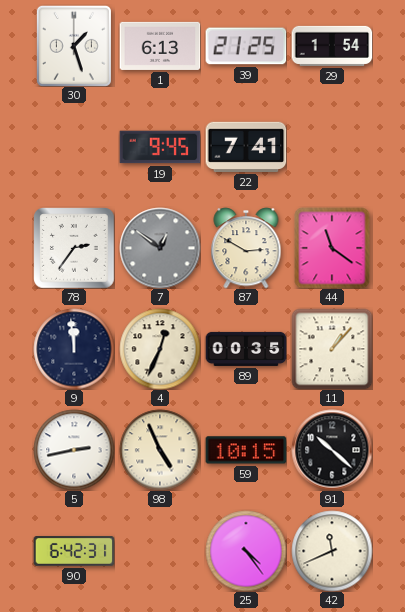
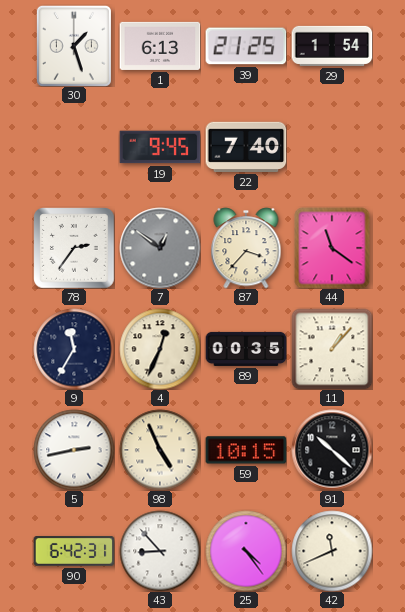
22: 7:41 -> 7:40 (246, 147)
87: 2:50 -> 3:37 (246, 248)
9: 11:59 -> 11:35 (74, 349)
43: none -> 8:53 (160, 551)
